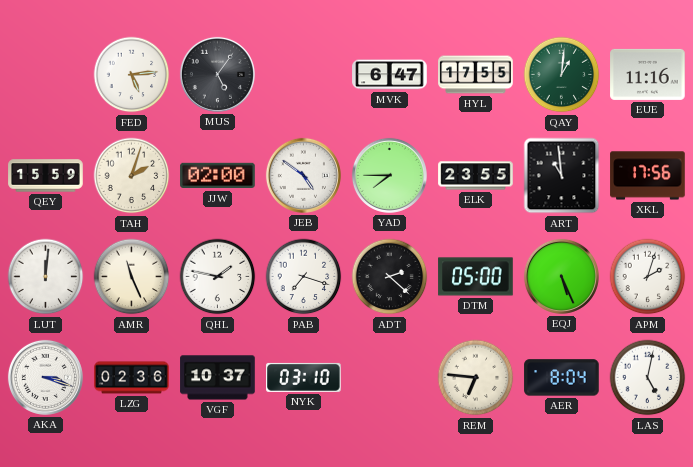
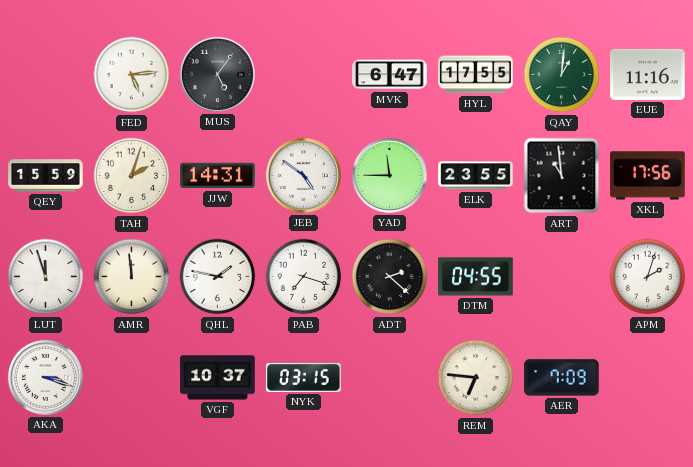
JJW: 02:00 -> 14:31 (218, 176)
YAD: 7:45 -> 11:45 (389, 175)
LUT: 12:01 -> 11:57 (46, 277)
AMR: 11:26 -> 11:59 (132, 277)
DTM: 05:00 -> 04:55 (476, 277)
EQJ: 5:26 -> none (561, 276)
LZG: 02:36 -> none (132, 378)
NYK: 03:10 -> 03:15 (304, 377)
AER: 8:04 -> 7:09 (562, 378)
LAS: 5:02 -> none (648, 378)
